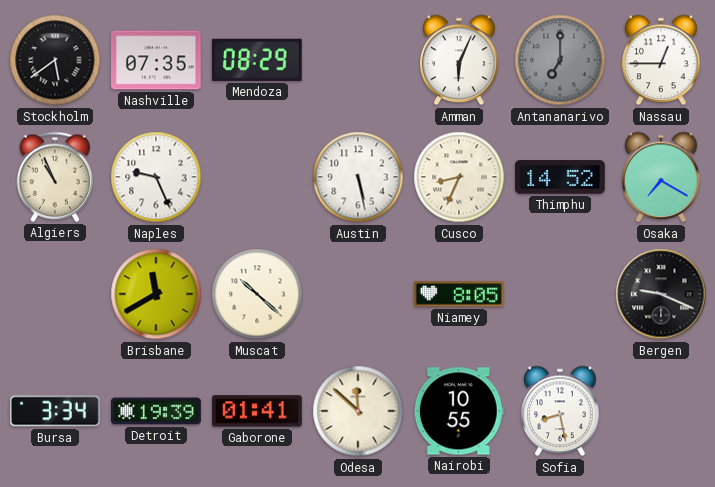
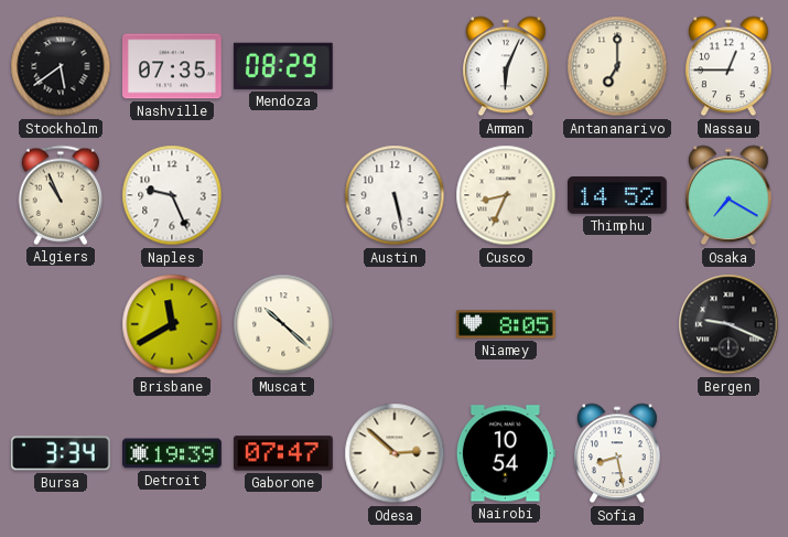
Antananarivo dial: grey -> cream (617, 66)
Gaborone: 01:41 -> 07:47 (284, 453)
Odesa: 11:52 -> 2:52 (395, 453)
Nairobi: 10:55 -> 10:54 (506, 453)
